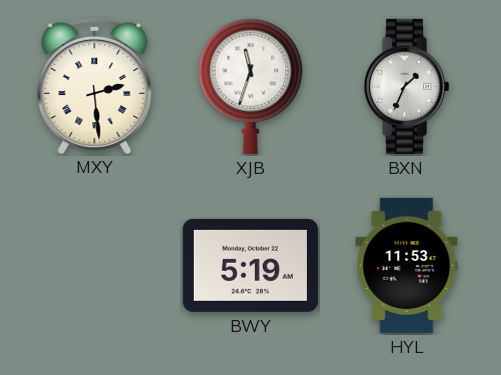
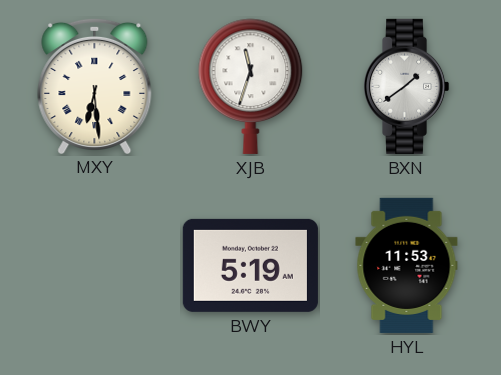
MXY: 2:29 -> 6:29 (95, 85)
BXN: 1:34 -> 1:39 (406, 86)
